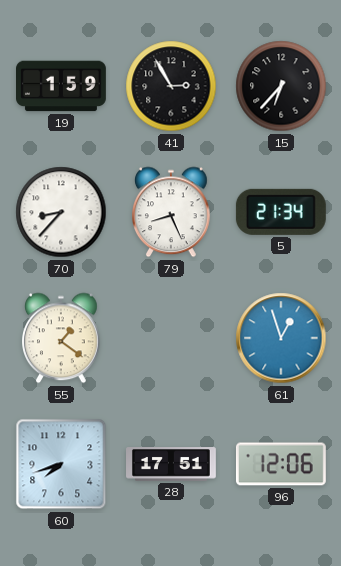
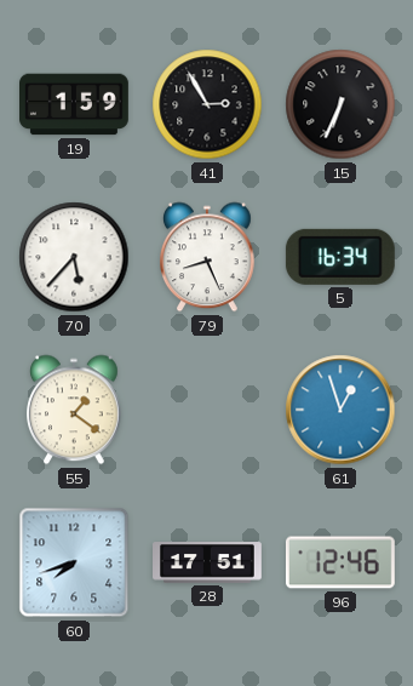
15: 6:37 -> 6:34 (340, 104)
70: 8:37 -> 5:37 (74, 257)
5: 21:34 -> 16:34 (340, 257)
96: 12:06 -> 12:46 (340, 562)
